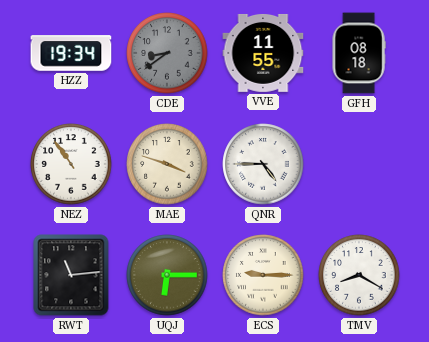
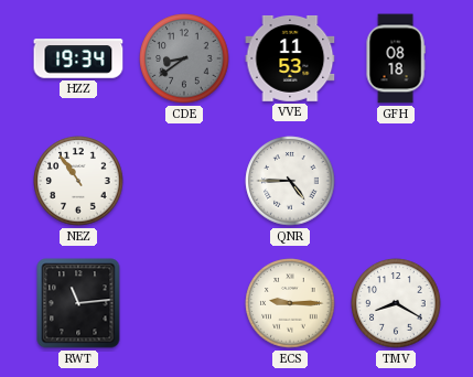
VVE: 11:55 -> 11:53 (290, 58)
MAE: 3:48 -> none (167, 164)
UQJ: 6:15 -> none (167, 275)
